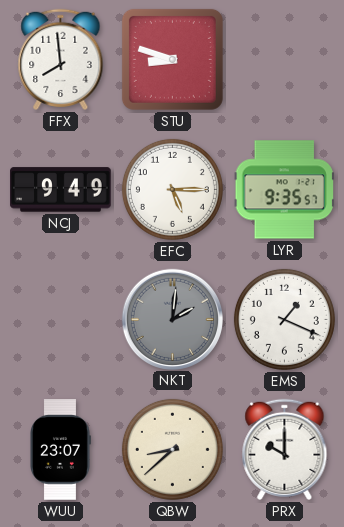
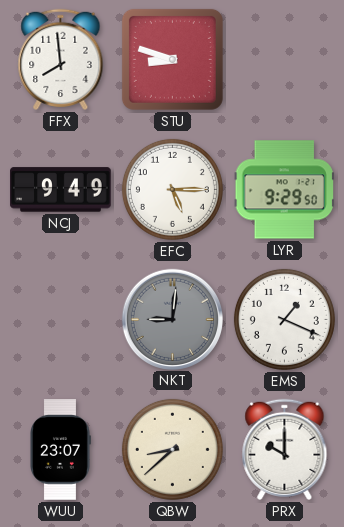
LYR: 9:35 -> 9:29 (284, 190)
NKT: 2:01 -> 9:01 (172, 319)
